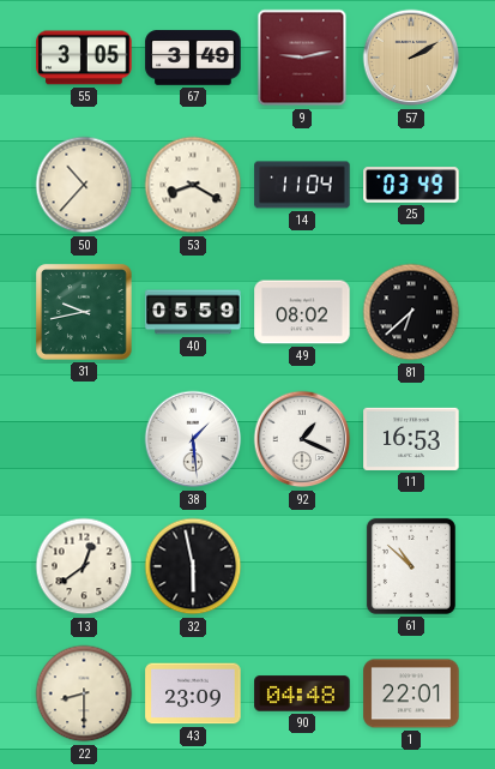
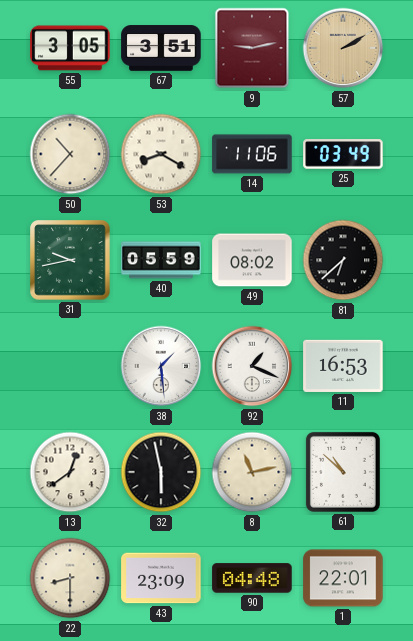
67: 3:49 -> 3:51 (161, 48)
14: 11:04 -> 11:06 (252, 154)
8: none -> 11:13 (252, 472)
